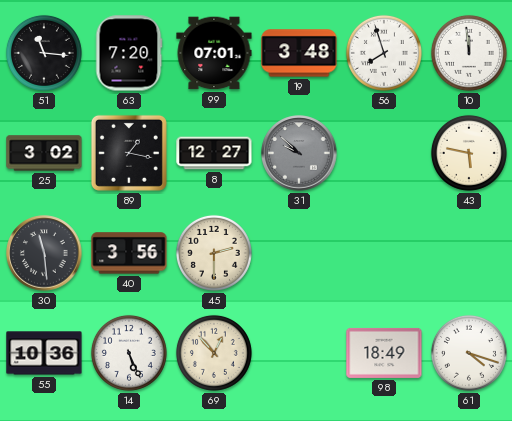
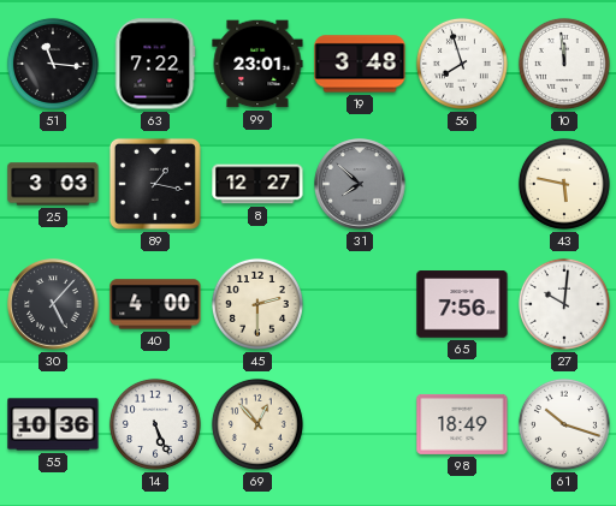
63: 7:20 -> 7:22 (155, 64)
99: 07:01 -> 23:01 (257, 64)
25: 3:02 -> 3:03 (53, 184)
31: 9:52 -> 7:52 (360, 184)
30: 11:29 -> 5:07 (53, 304)
40: 3:56 -> 4:00 (155, 304)
65: none -> 7:56 (462, 304)
27: none -> 10:01 (564, 304)
61: 4:18 -> 10:18 (564, 424)
